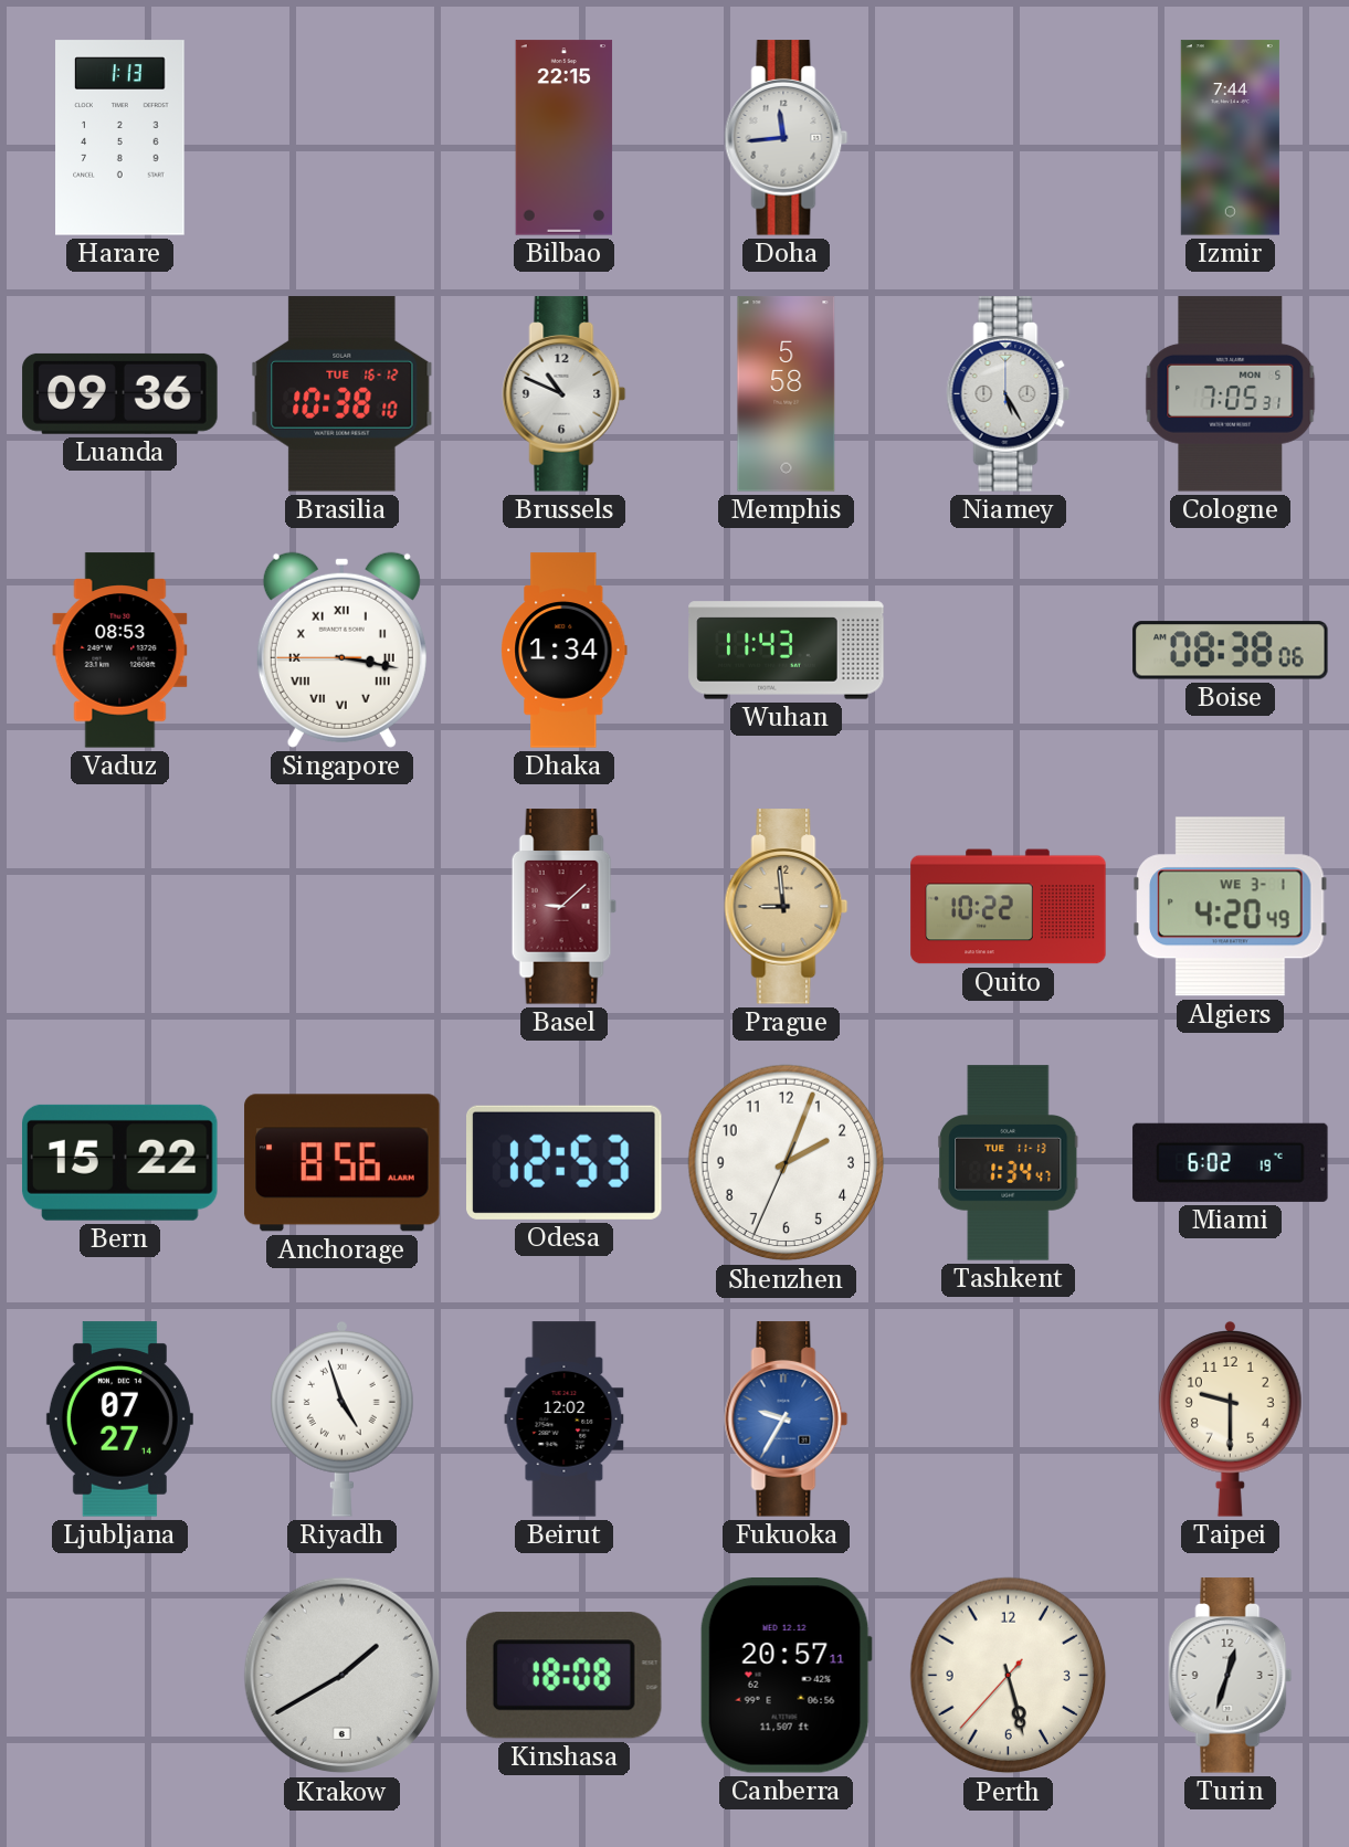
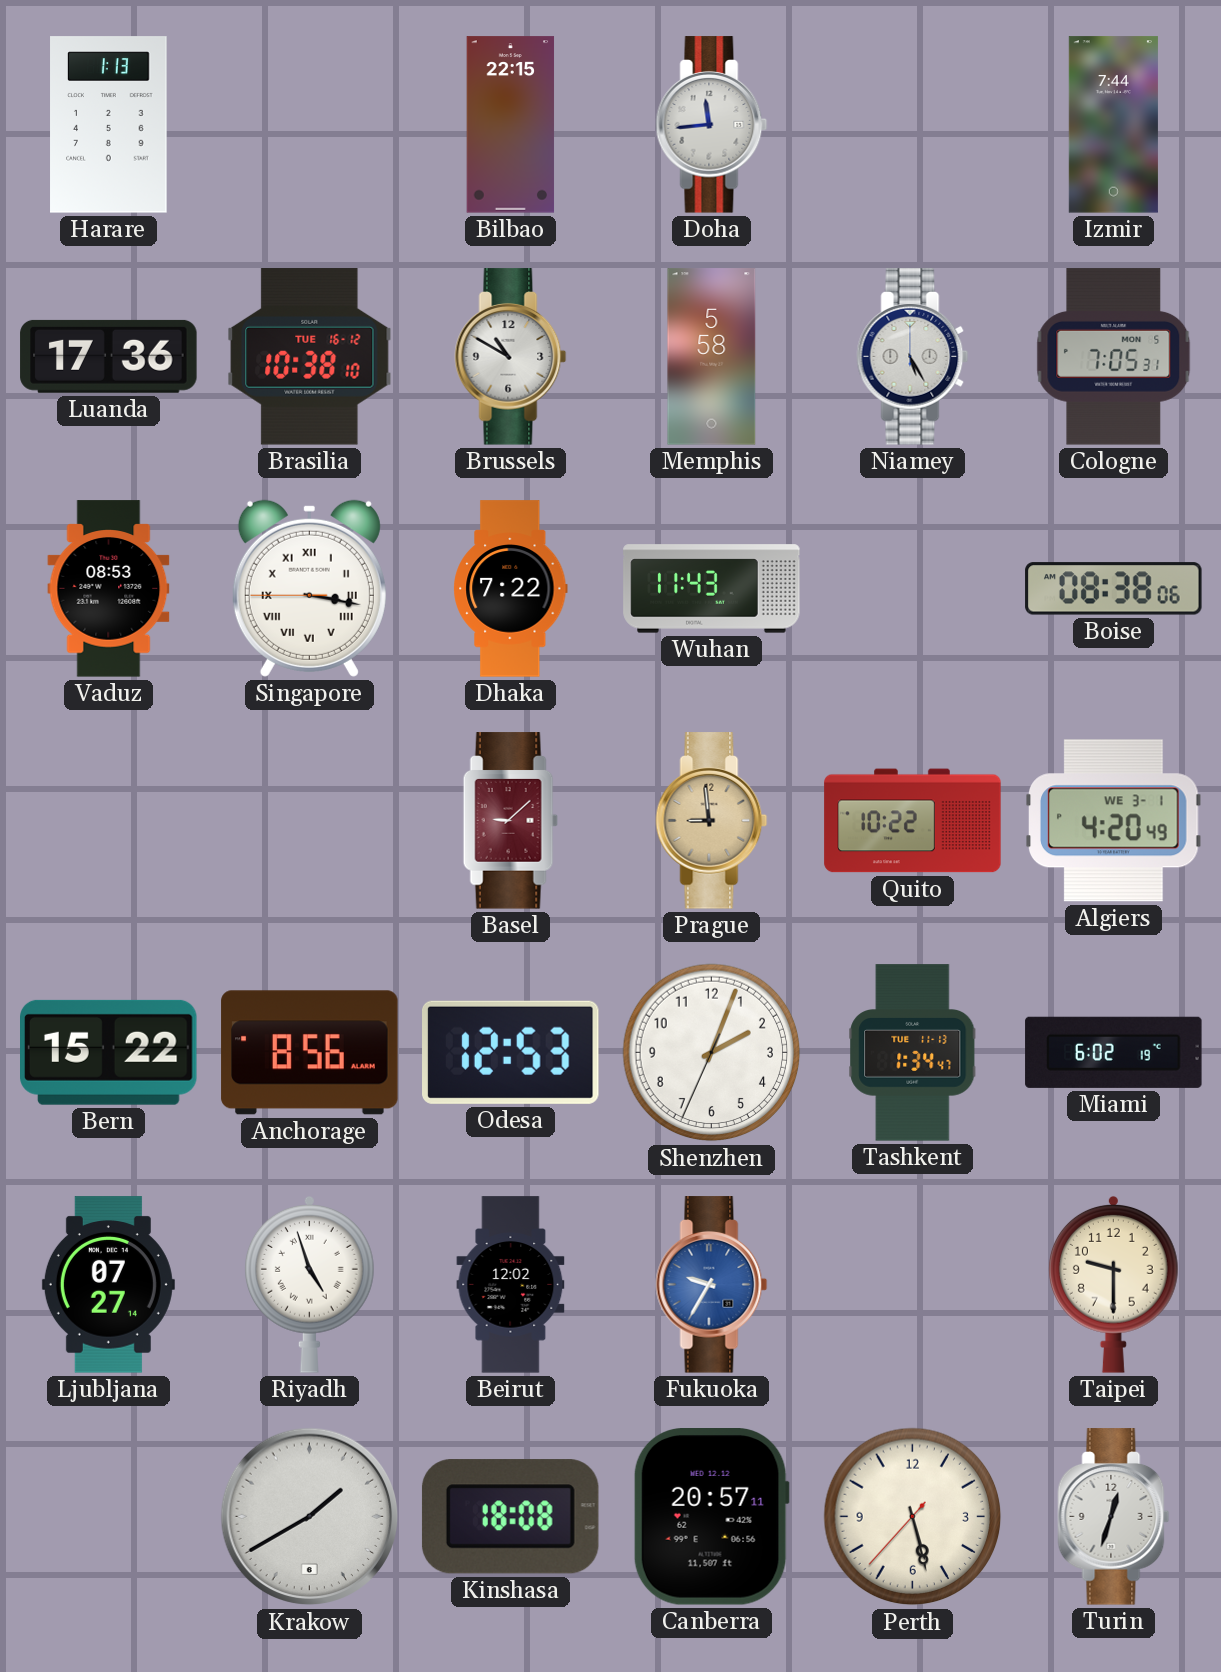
Luanda: 09:36 -> 17:36 (109, 356)
Brussels: 10:49 -> 10:50 (511, 357)
Dhaka: 1:34 -> 7:22 (511, 589)
